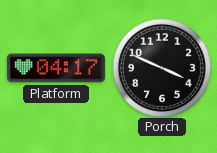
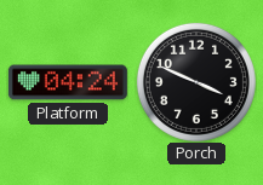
Platform: 04:17 -> 04:24 (68, 82)
